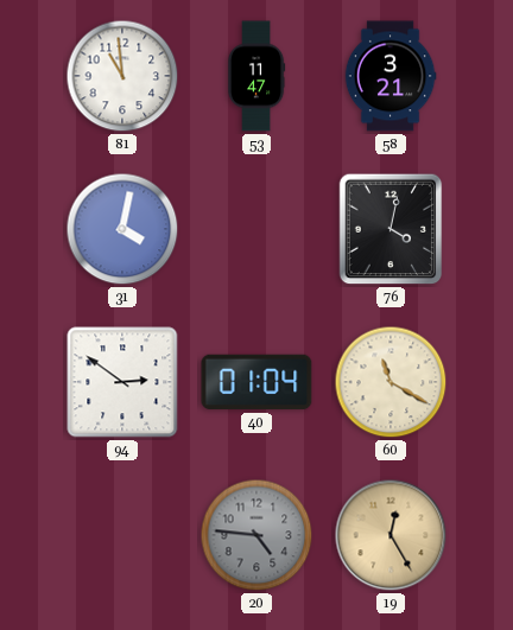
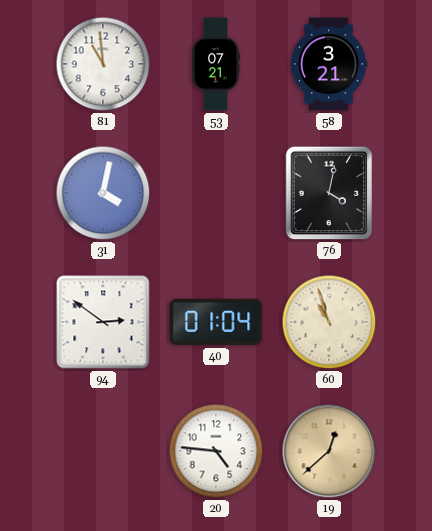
53: 11:47 -> 07:21 (216, 64)
60: 11:20 -> 10:57 (329, 322)
20 dial: grey -> white (216, 451)
19: 12:25 -> 12:38 (329, 451)
